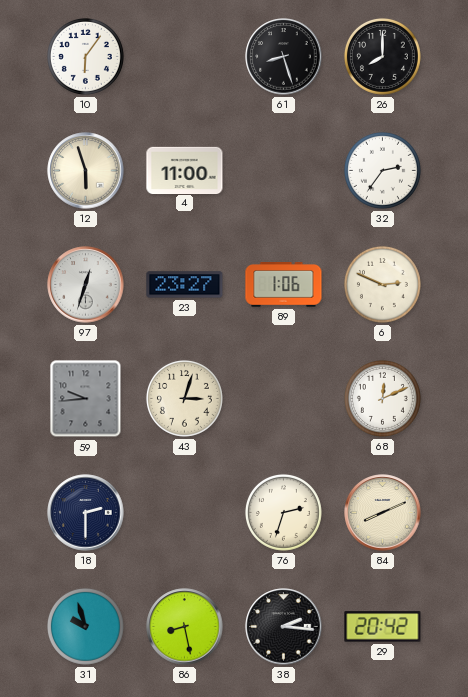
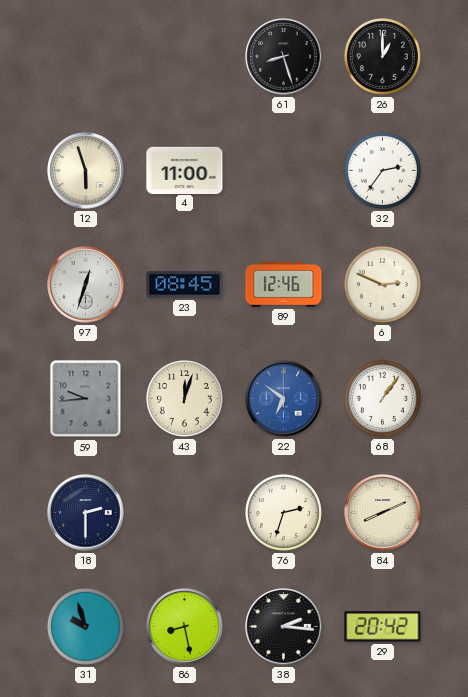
10: 6:06 -> none (85, 56)
26: 8:00 -> 1:00 (382, 56)
23: 23:27 -> 08:45 (185, 285)
89: 1:06 -> 12:46 (284, 285)
43: 3:03 -> 12:03 (184, 398)
22: none -> 6:51 (284, 399)
68: 12:11 -> 1:06 (382, 398)
